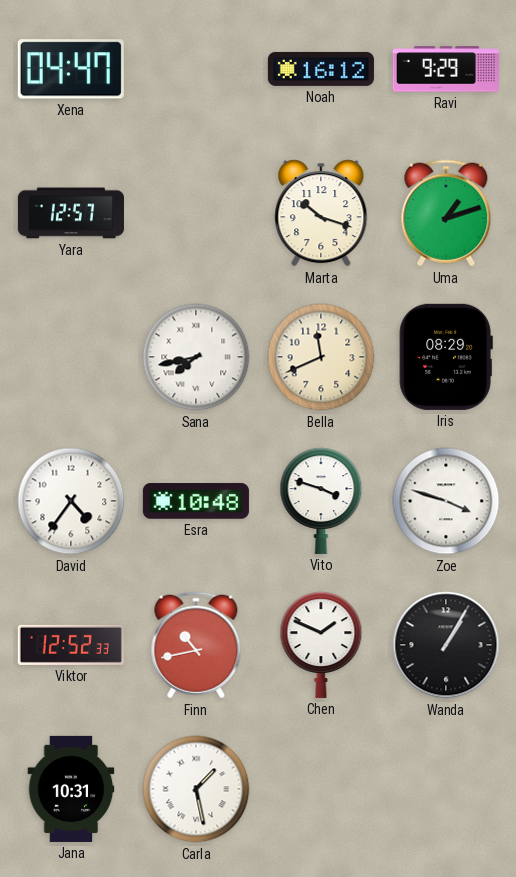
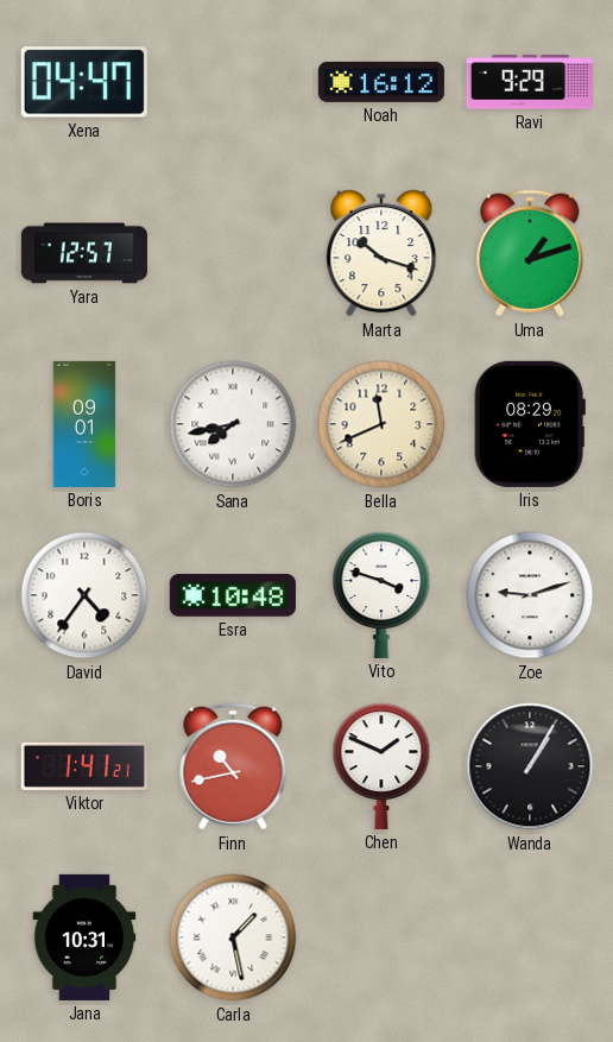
Boris: none -> 09:01 (84, 424)
Zoe: 3:48 -> 9:12 (530, 595)
Viktor: 12:52 -> 1:41 (84, 766)
